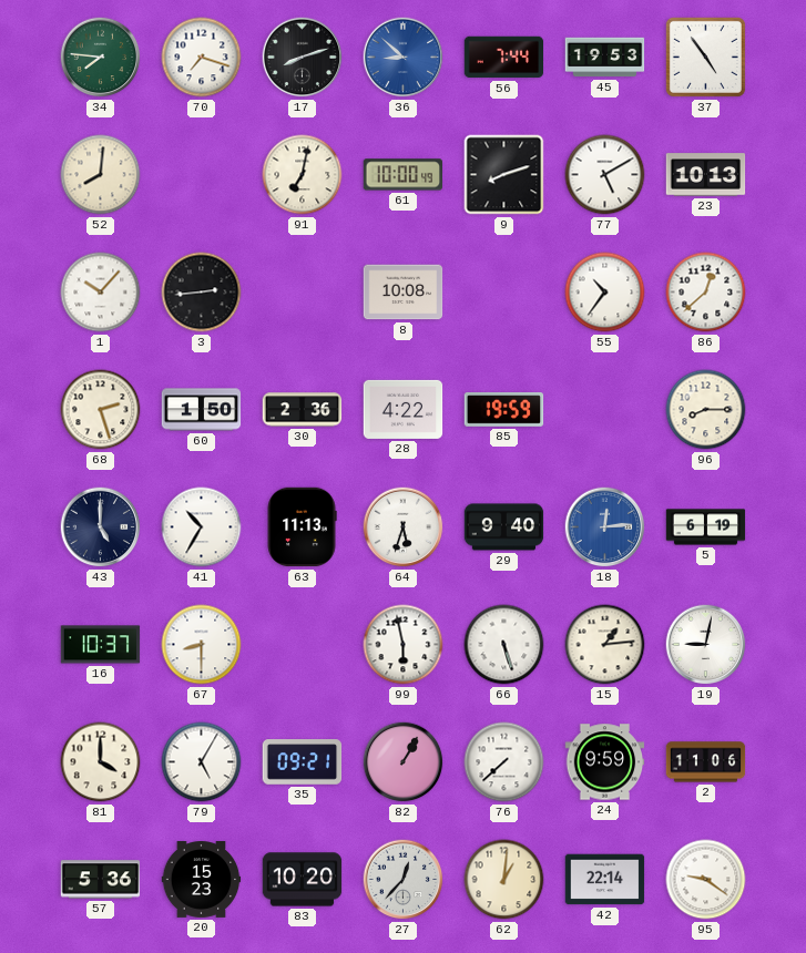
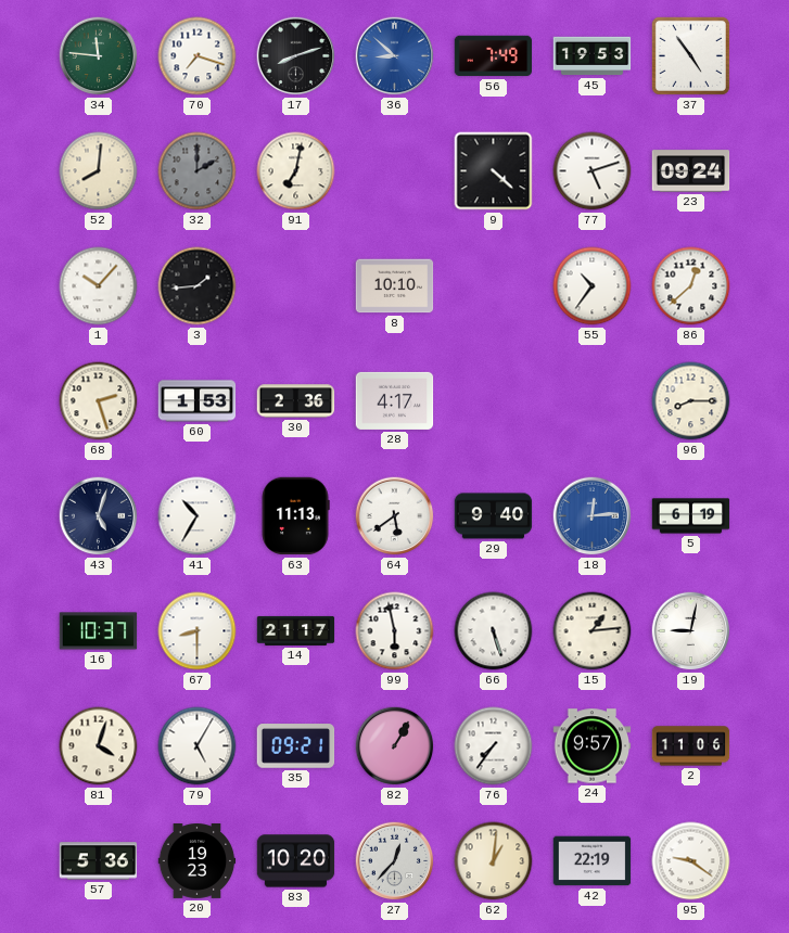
34: 7:46 -> 11:46 (99, 56)
56: 7:44 -> 7:49 (494, 56)
32: none -> 2:00 (198, 171)
61: 10:00 -> none (404, 175)
9: 8:12 -> 4:22 (494, 171)
77: 5:10 -> 5:12 (593, 171)
23: 10:13 -> 09:24 (691, 171)
3: 2:44 -> 1:44 (198, 286)
8: 10:08 -> 10:10 (395, 286)
60: 1:50 -> 1:53 (198, 401)
28: 4:22 -> 4:17 (395, 400)
85: 19:59 -> none (504, 410)
43: 5:00 -> 5:03 (99, 516)
64: 5:33 -> 5:39 (395, 516)
14: none -> 21:17 (296, 630)
81: 4:00 -> 4:03 (99, 746)
76: 7:38 -> 7:36 (494, 746)
24: 9:59 -> 9:57 (593, 746)
20: 15:23 -> 19:23 (198, 861)
42: 22:14 -> 22:19 (593, 861)
